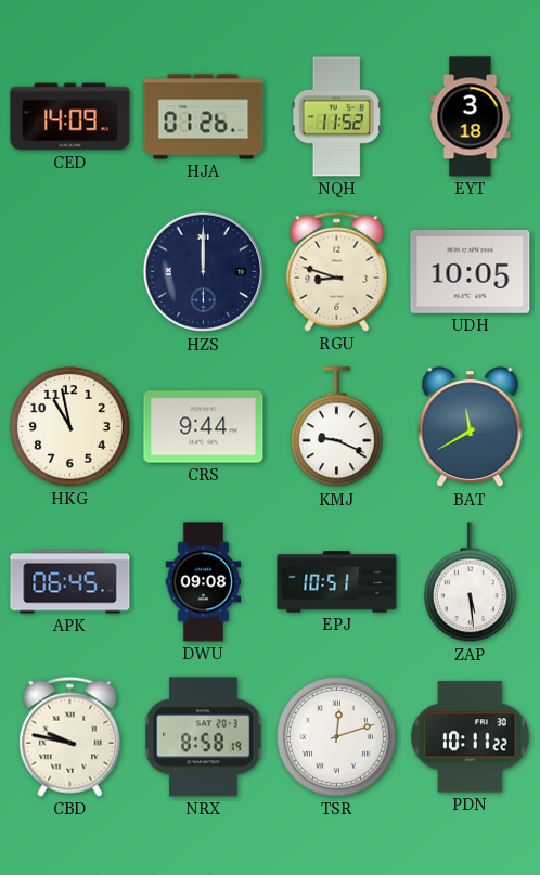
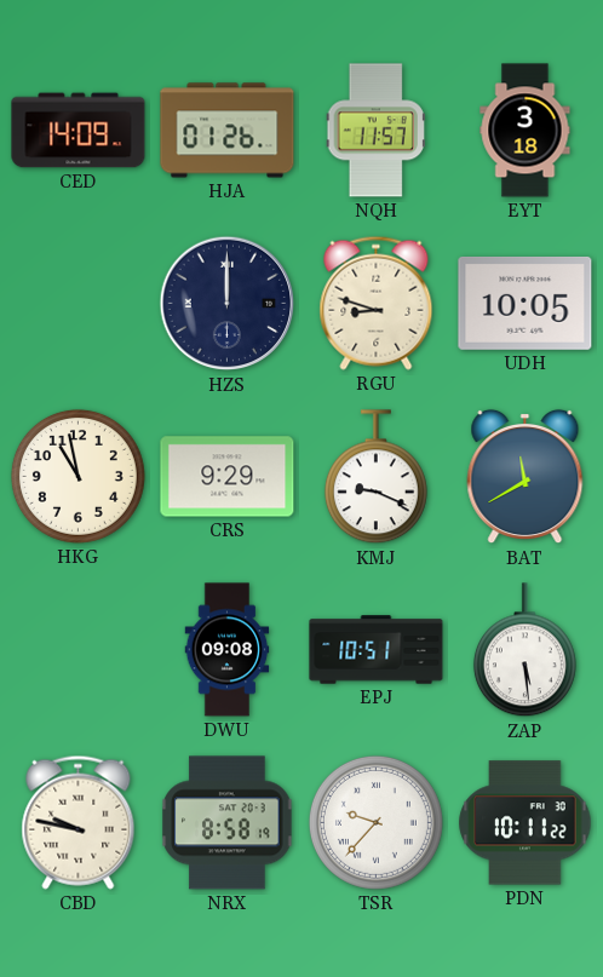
NQH: 11:52 -> 11:57 (375, 131)
CRS: 9:44 -> 9:29 (228, 477)
APK: 06:45 -> none (70, 582)
TSR: 12:12 -> 9:37 (375, 822)
